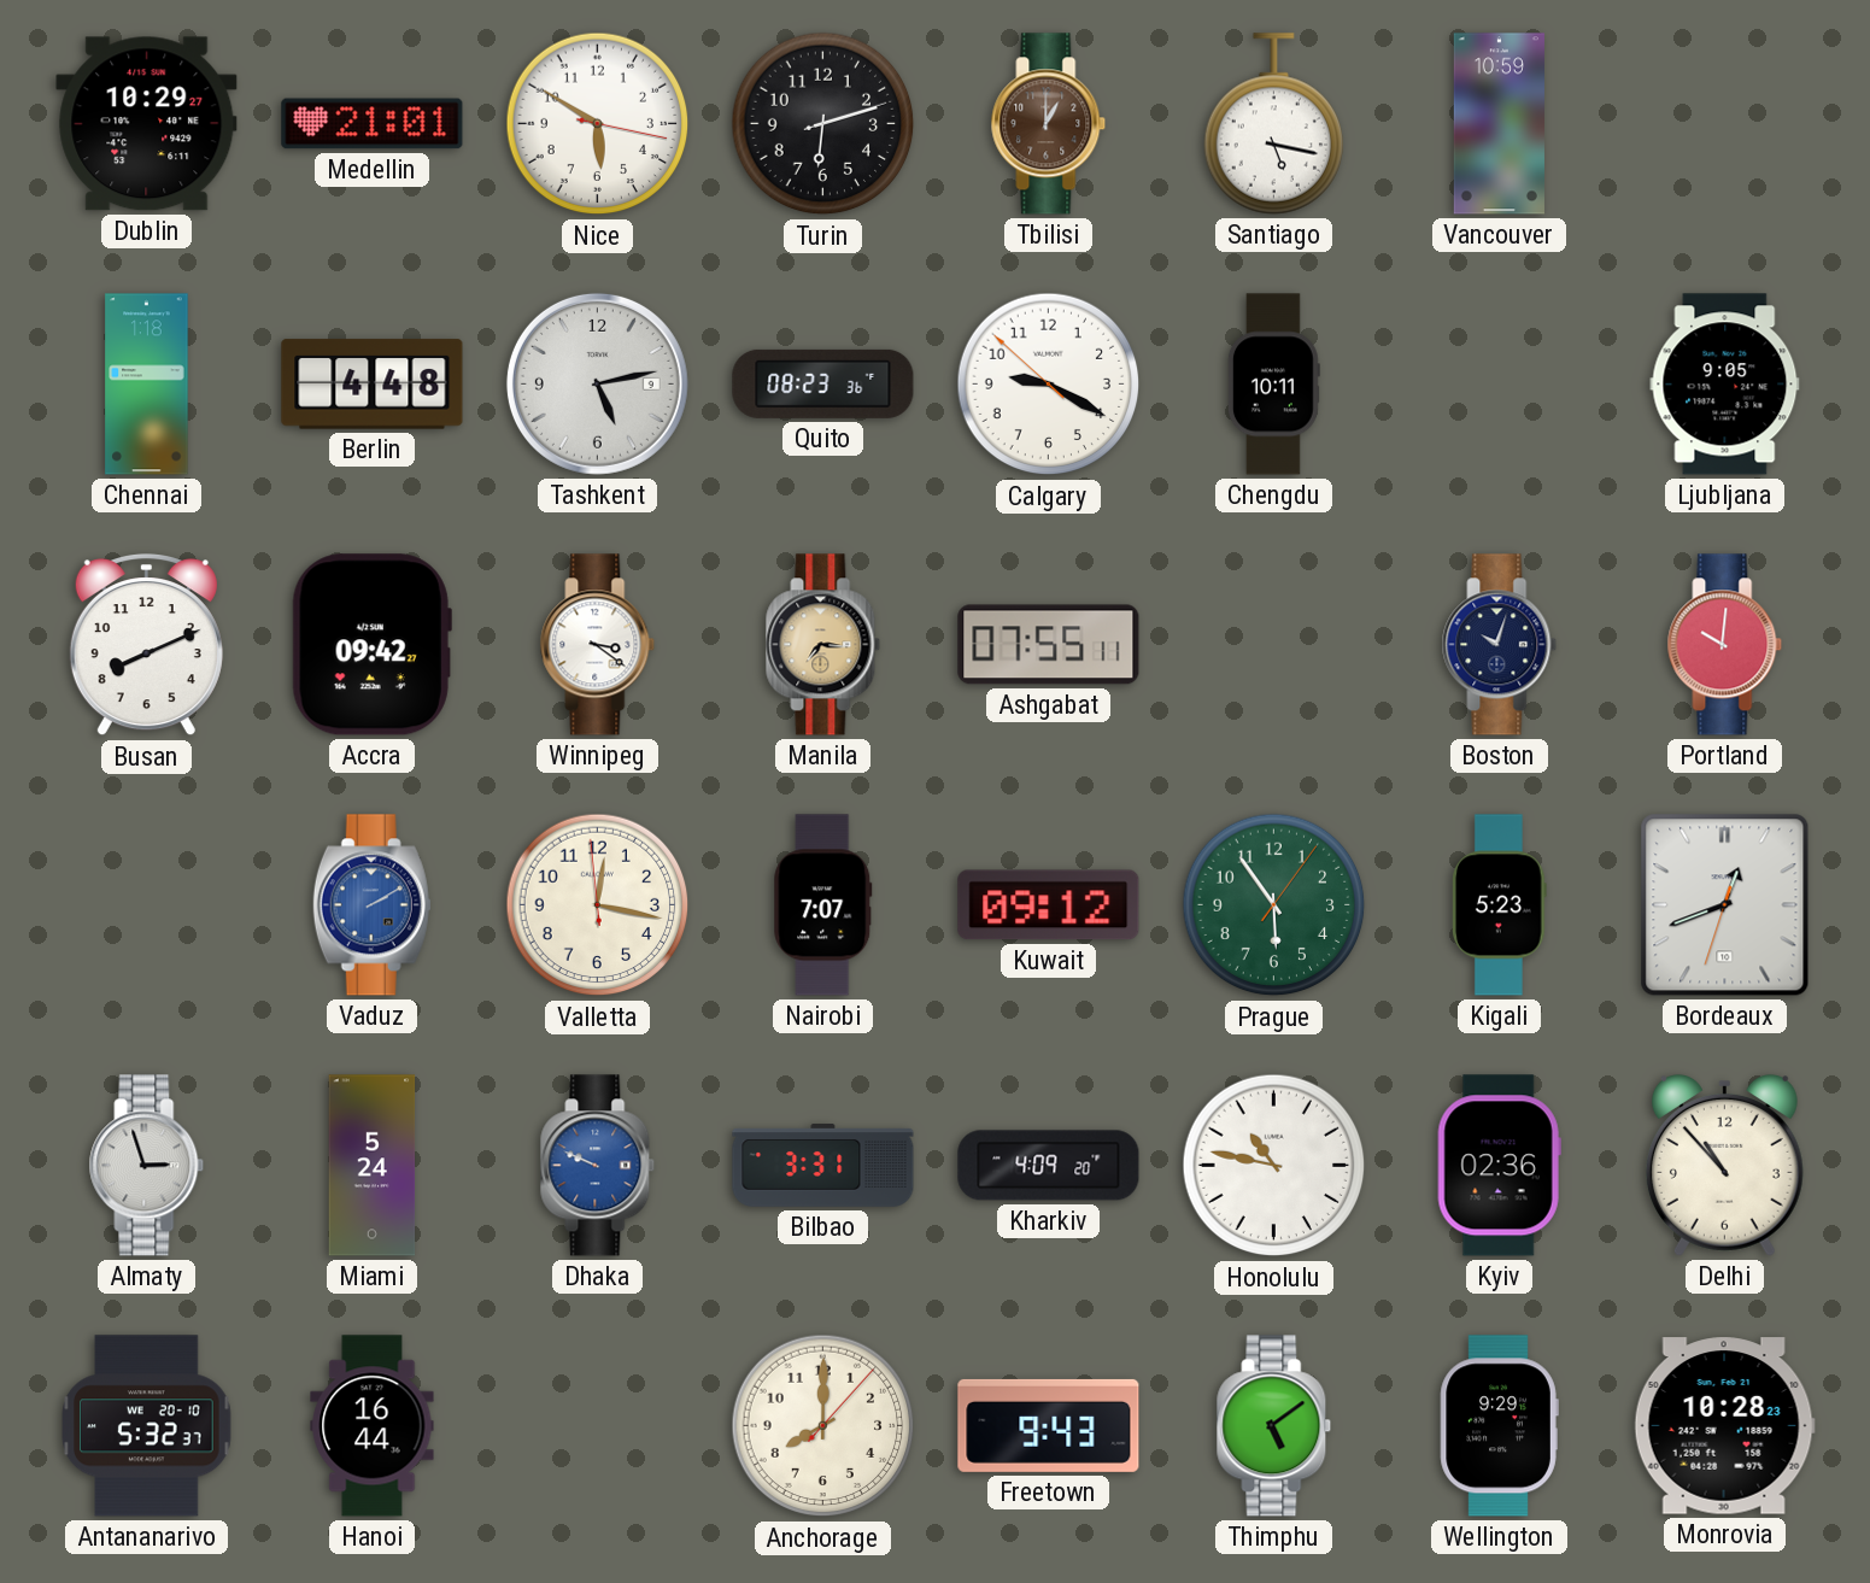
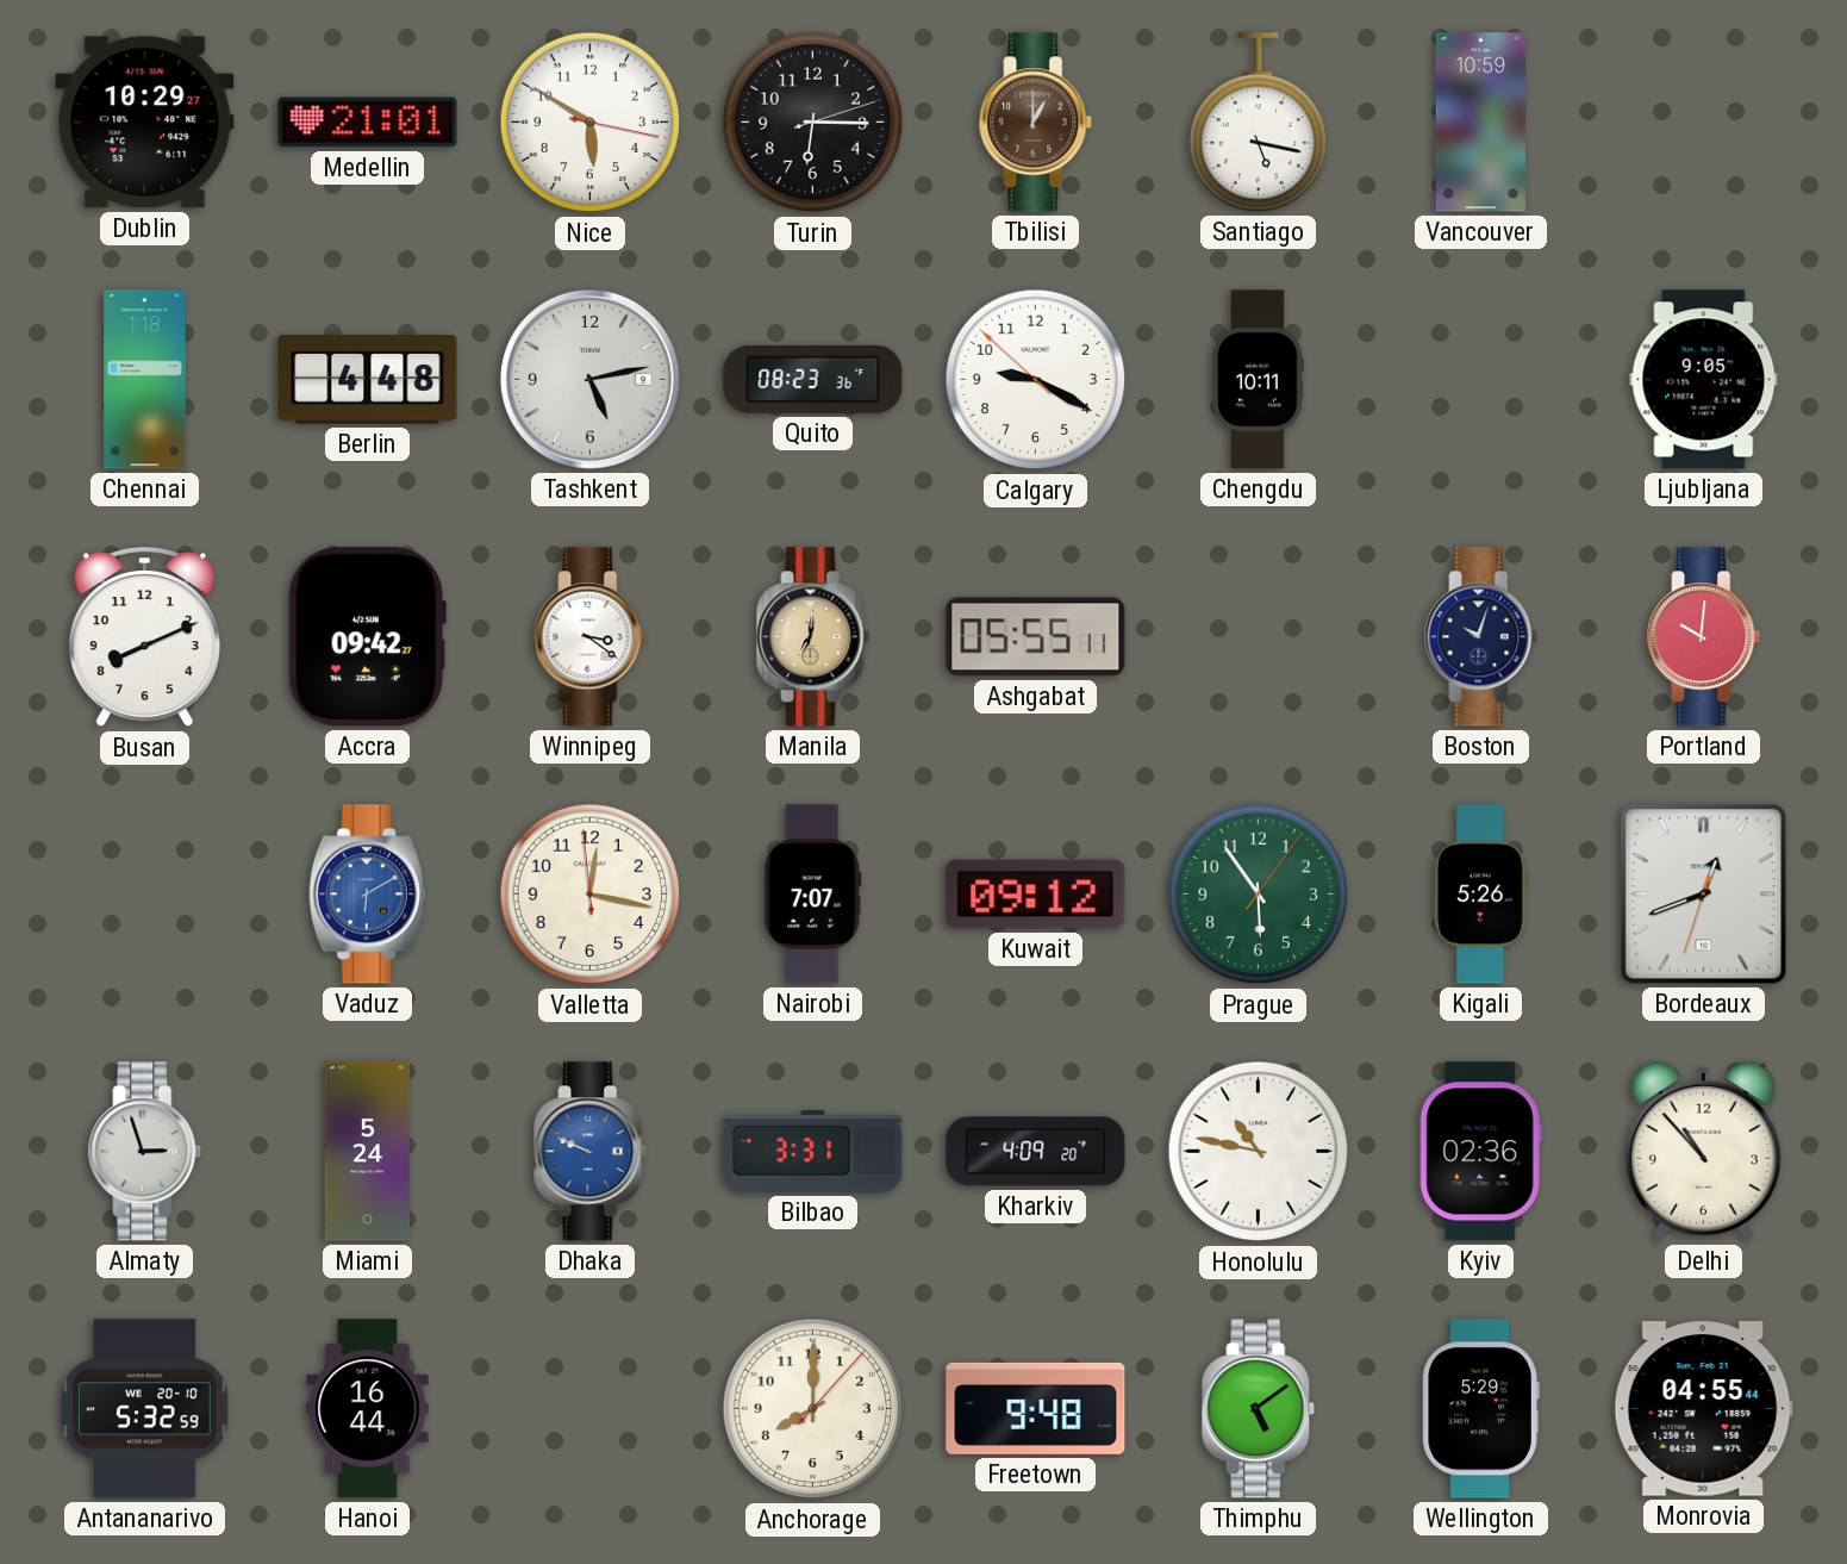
Turin: 6:12 -> 6:15 (813, 123)
Manila: 7:16 -> 7:01 (813, 637)
Ashgabat: 07:55 -> 05:55 (1036, 637)
Vaduz: 2:10 -> 6:10 (367, 895)
Kigali: 5:23 -> 5:26 (1480, 895)
Antananarivo: 5:32:37 -> 5:32:59 (145, 1409)
Freetown: 9:43 -> 9:48 (1036, 1408)
Wellington: 9:29 -> 5:29 (1480, 1409)
Monrovia: 10:28 -> 04:55 (1703, 1409)
